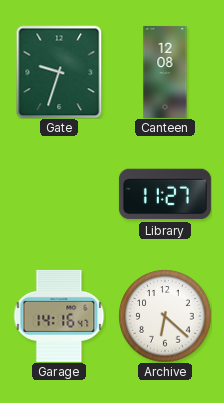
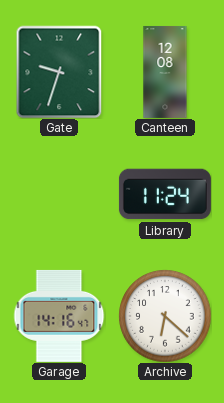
Library: 11:27 -> 11:24 (165, 194)
